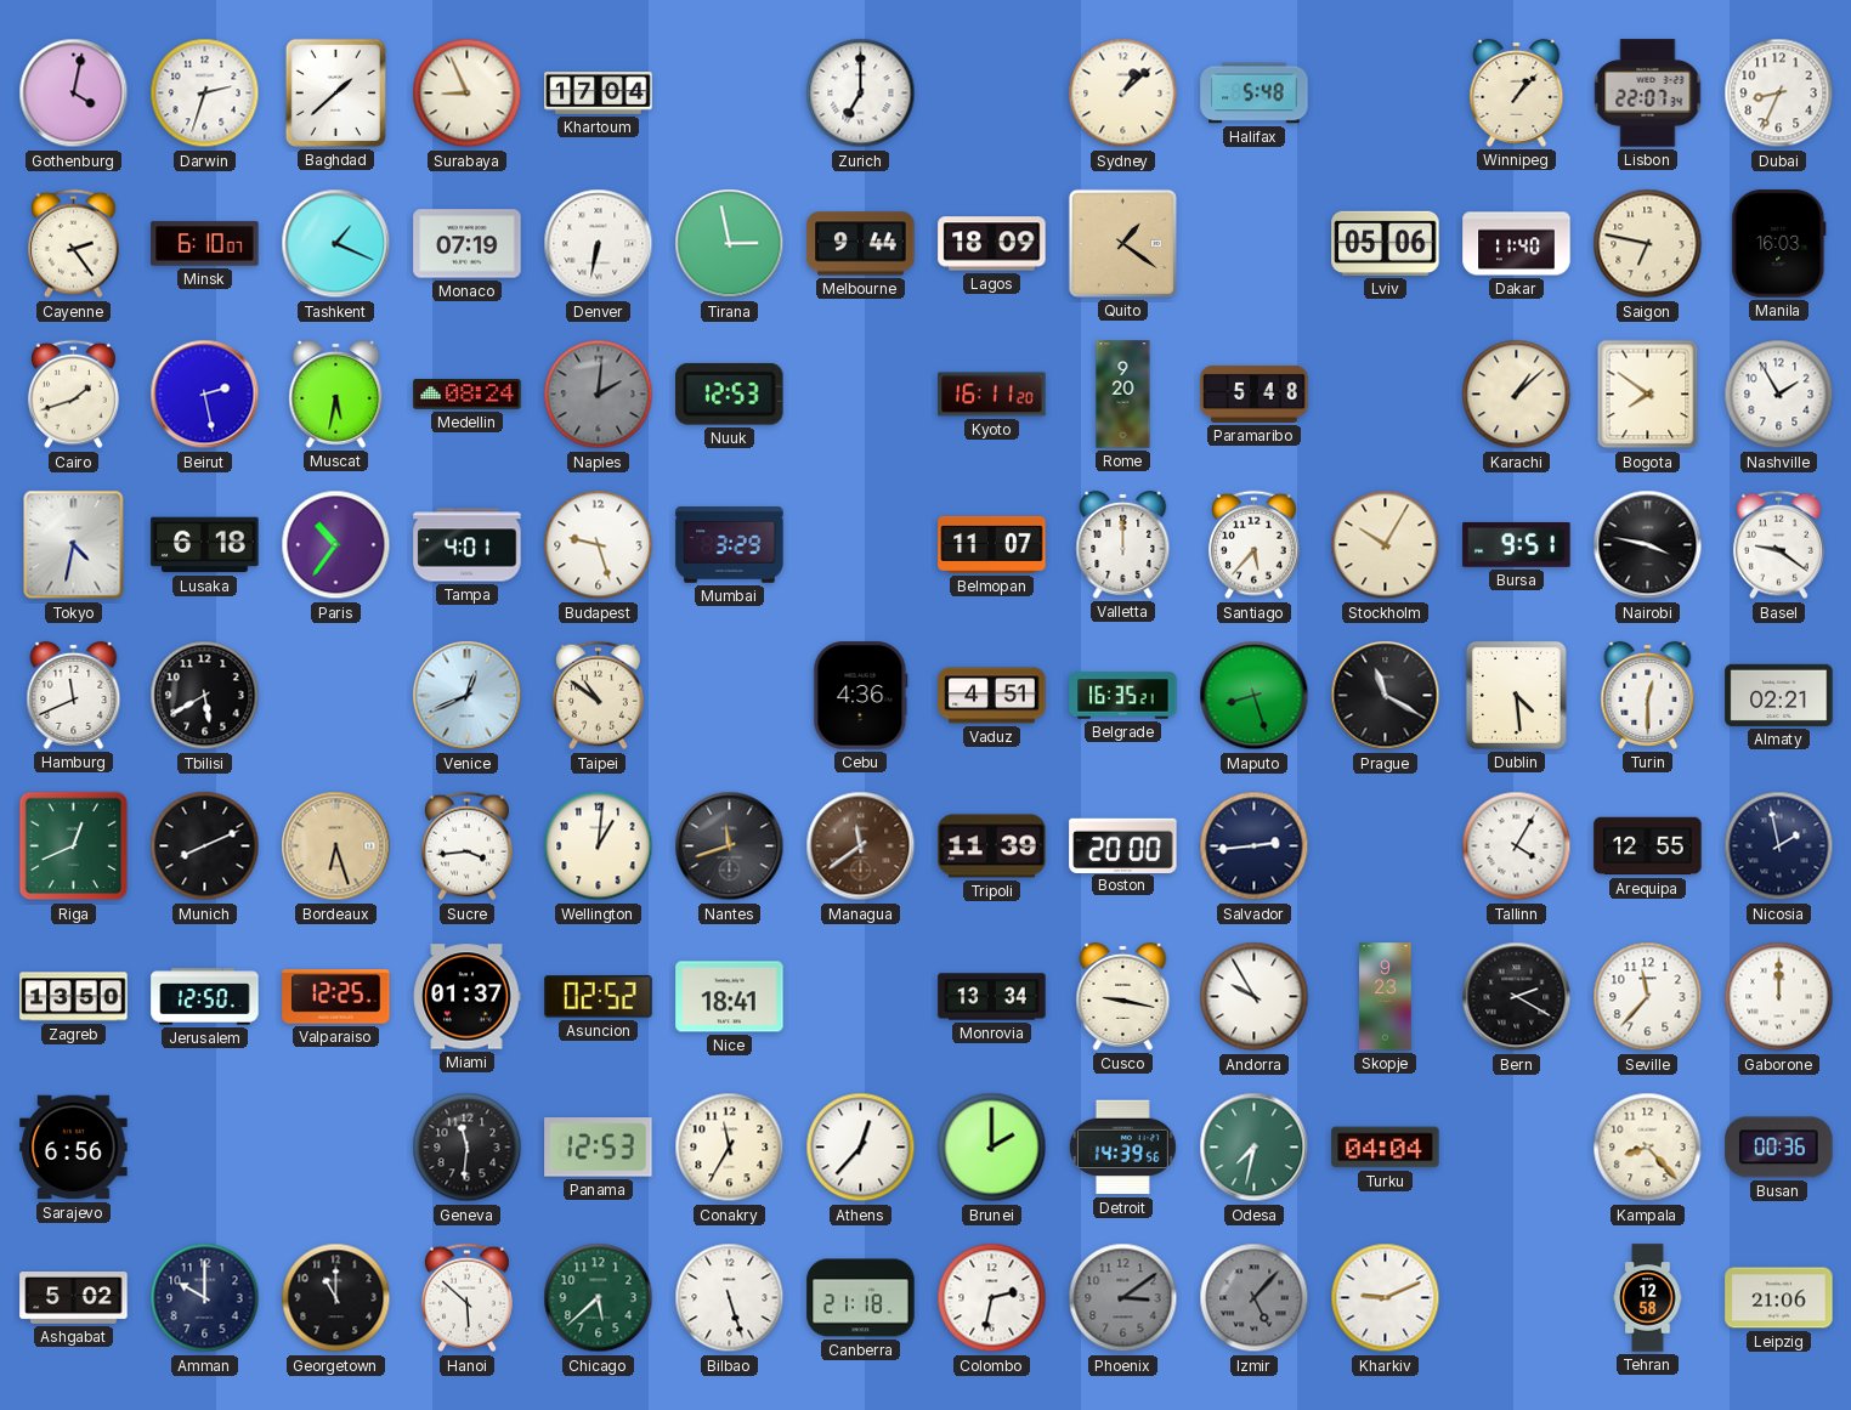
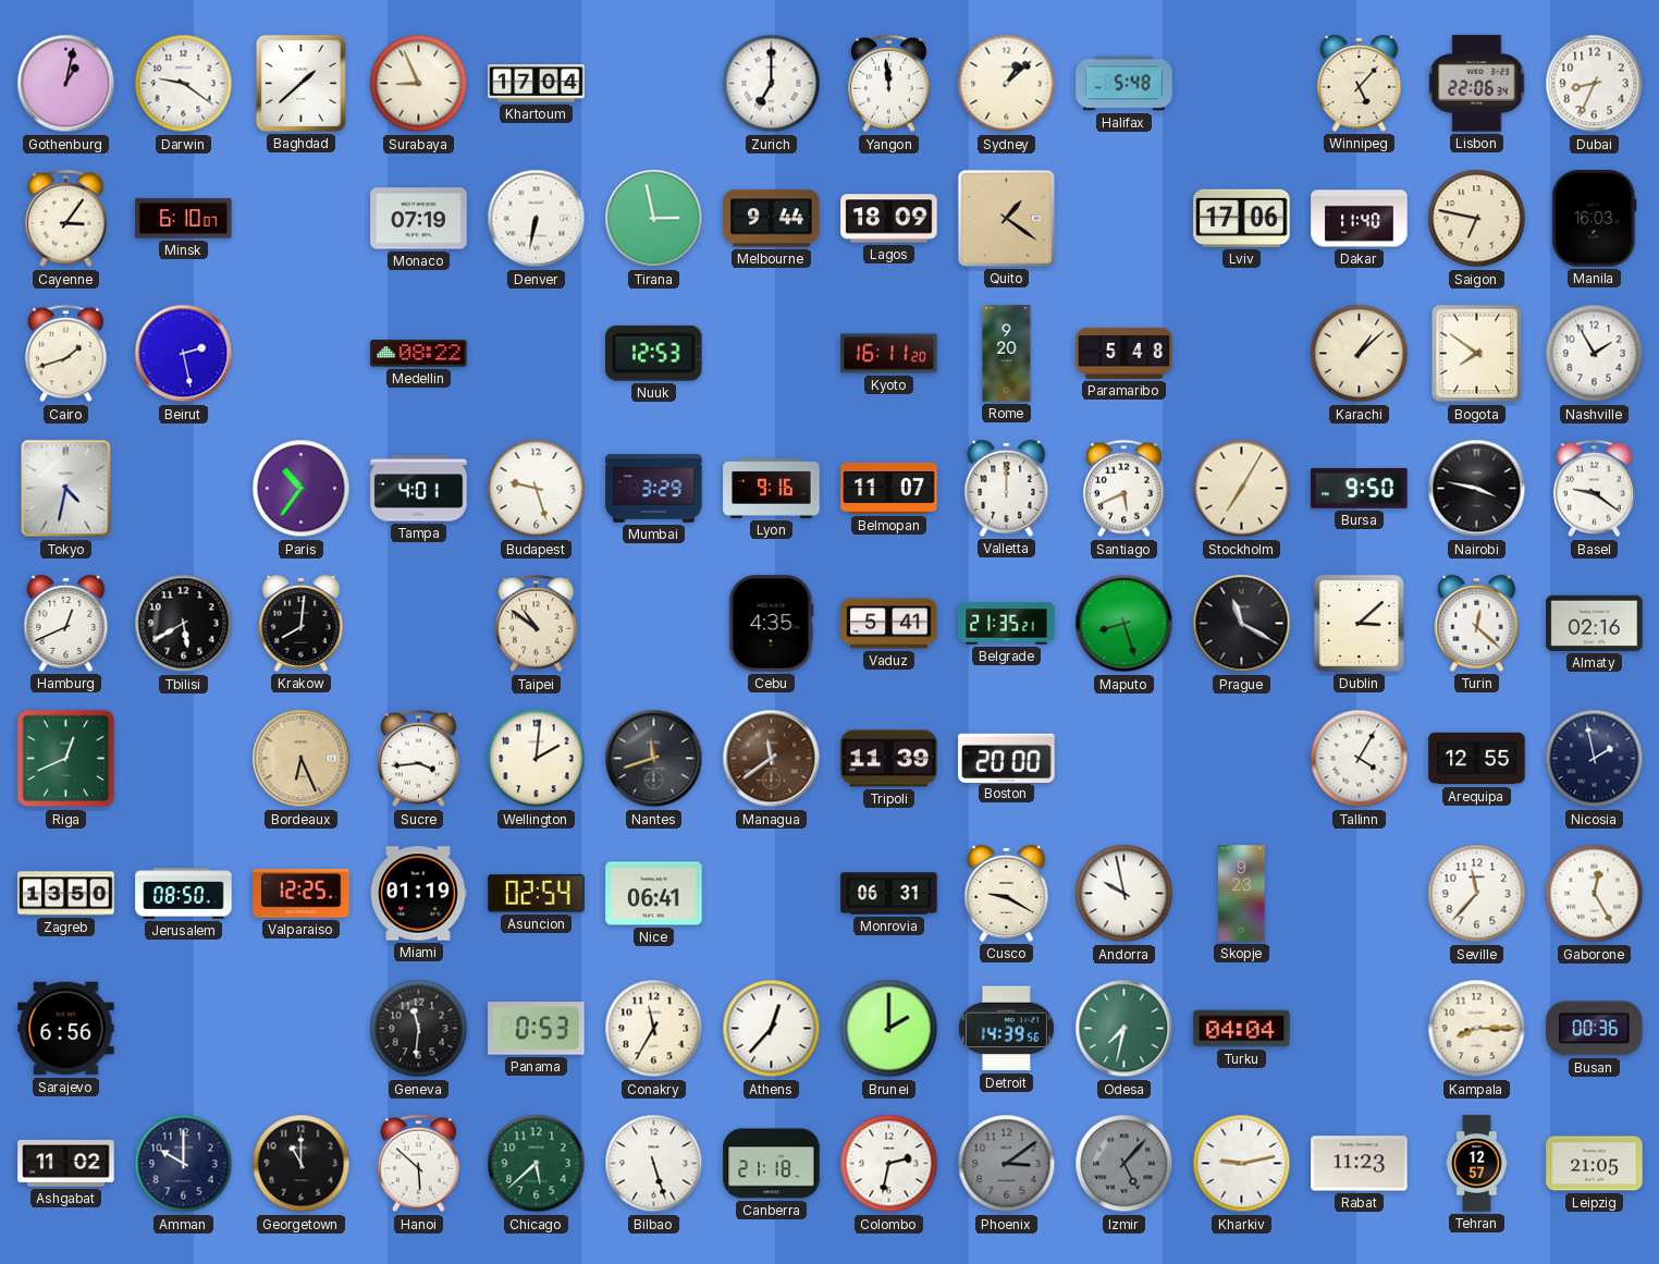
Gothenburg: 4:02 -> 1:02 (66, 84)
Darwin: 2:33 -> 9:21 (184, 84)
Yangon: none -> 11:59 (888, 84)
Winnipeg: 1:07 -> 5:07 (1360, 83)
Lisbon: 22:07 -> 22:06 (1477, 84)
Cayenne: 2:24 -> 3:06 (65, 219)
Tashkent: 1:19 -> none (336, 244)
Lviv: 05:06 -> 17:06 (1242, 218)
Muscat: 5:32 -> none (336, 393)
Medellin: 08:24 -> 08:22 (419, 354)
Naples: 2:01 -> none (599, 395)
Lusaka: 6:18 -> none (205, 545)
Lyon: none -> 9:16 (772, 488)
Santiago: 5:37 -> 5:41 (1123, 489)
Stockholm: 10:05 -> 7:05 (1242, 489)
Bursa: 9:51 -> 9:50 (1360, 489)
Hamburg: 11:41 -> 12:41 (66, 623)
Krakow: none -> 8:01 (302, 623)
Venice: 12:41 -> none (468, 696)
Cebu: 4:36 -> 4:35 (772, 624)
Vaduz: 4:51 -> 5:41 (889, 624)
Belgrade: 16:35 -> 21:35 (1007, 624)
Dublin: 4:29 -> 3:08 (1359, 623)
Turin: 12:30 -> 12:22 (1477, 623)
Almaty: 02:21 -> 02:16 (1595, 623)
Munich: 8:11 -> none (205, 846)
Bordeaux: 6:27 -> 6:26 (302, 759)
Wellington: 1:01 -> 2:01 (537, 759)
Salvador: 2:44 -> none (1255, 846)
Jerusalem: 12:50 -> 08:50 (184, 894)
Miami: 01:37 -> 01:19 (418, 894)
Asuncion: 02:52 -> 02:54 (537, 894)
Nice: 18:41 -> 06:41 (654, 894)
Monrovia: 13:34 -> 06:31 (889, 894)
Cusco: 9:17 -> 9:20 (1007, 893)
Andorra: 9:55 -> 9:58 (1125, 894)
Bern: 2:20 -> none (1517, 997)
Gaborone: 12:00 -> 12:25 (1595, 894)
Panama: 12:53 -> 0:53 (537, 1029)
Kampala: 8:23 -> 8:15 (1477, 1029)
Ashgabat: 5:02 -> 11:02 (66, 1164)
Kharkiv: 9:11 -> 9:13 (1242, 1164)
Rabat: none -> 11:23 (1360, 1164)
Tehran: 12:58 -> 12:57 (1477, 1164)
Leipzig: 21:06 -> 21:05 (1595, 1164)
